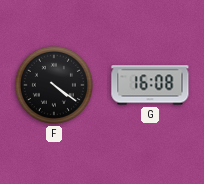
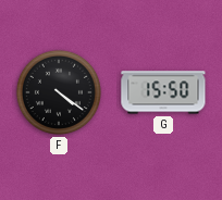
G: 16:08 -> 15:50 (163, 92)
